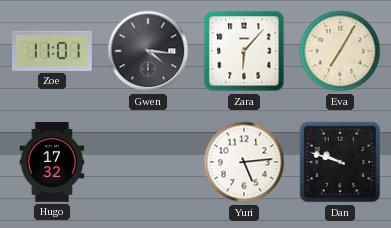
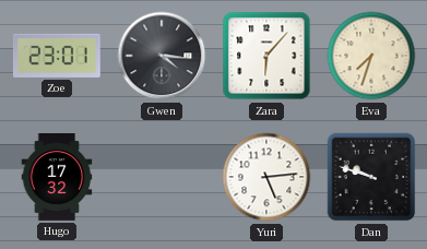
Zoe: 11:01 -> 23:01 (57, 56)
Eva: 7:05 -> 7:33 (371, 56)
